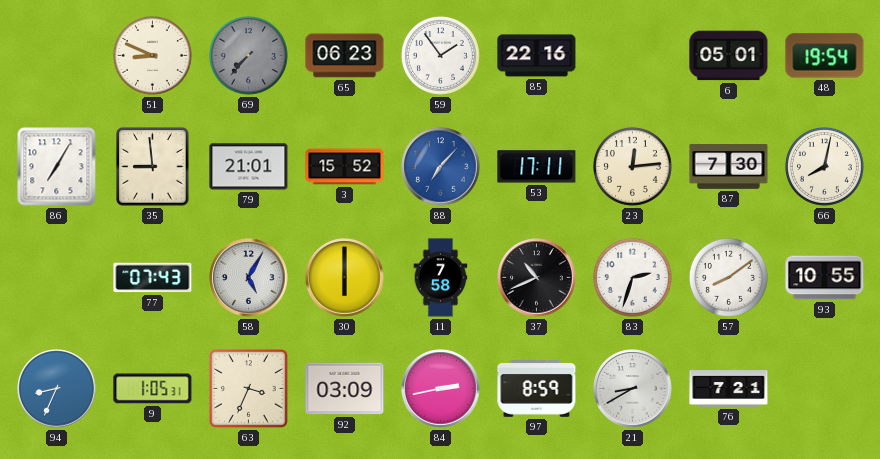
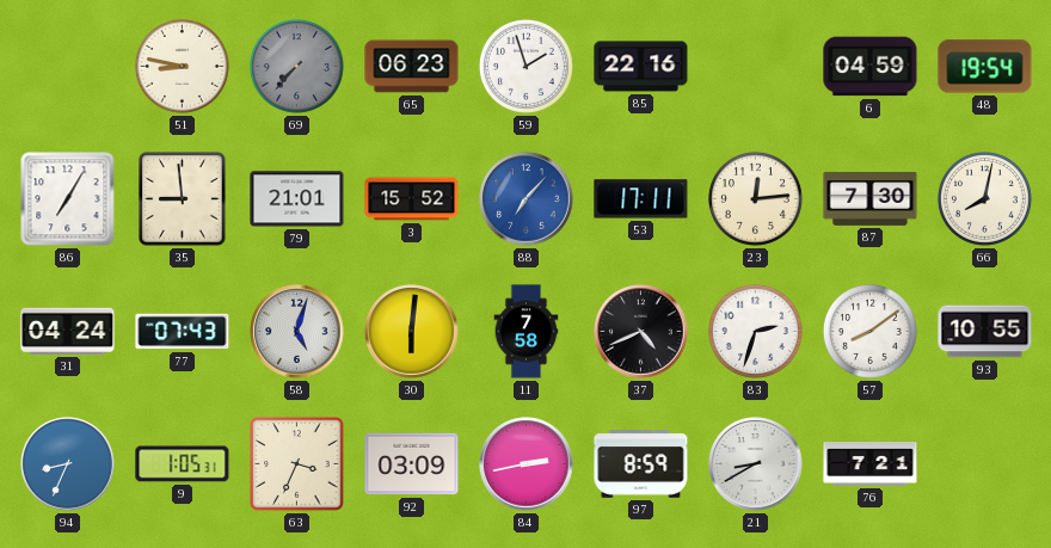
51: 8:49 -> 8:47 (182, 66)
59: 1:54 -> 1:57 (525, 66)
6: 05:01 -> 04:59 (871, 67)
31: none -> 04:24 (68, 331)
58: 5:05 -> 5:03 (297, 332)
30: 6:00 -> 6:01 (412, 332)
37: 10:41 -> 4:41 (641, 332)
